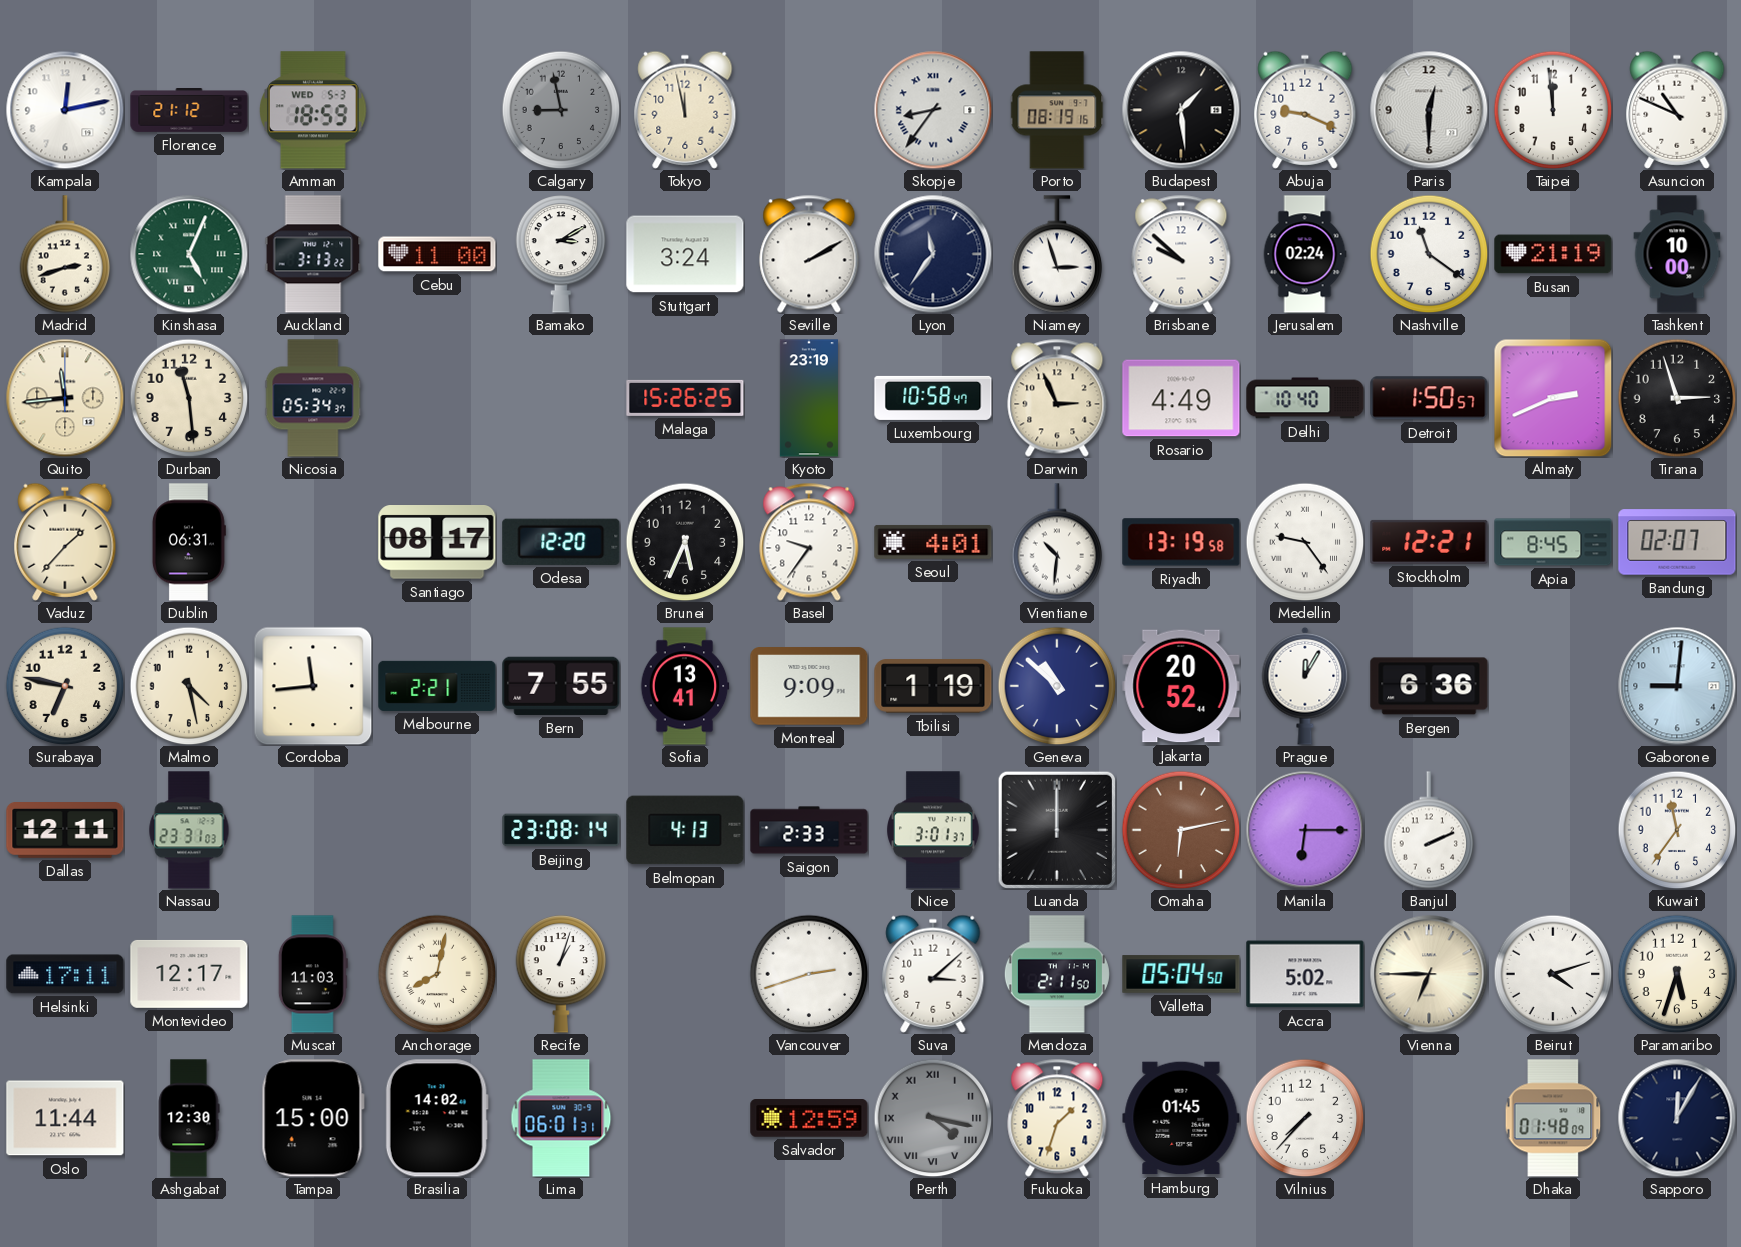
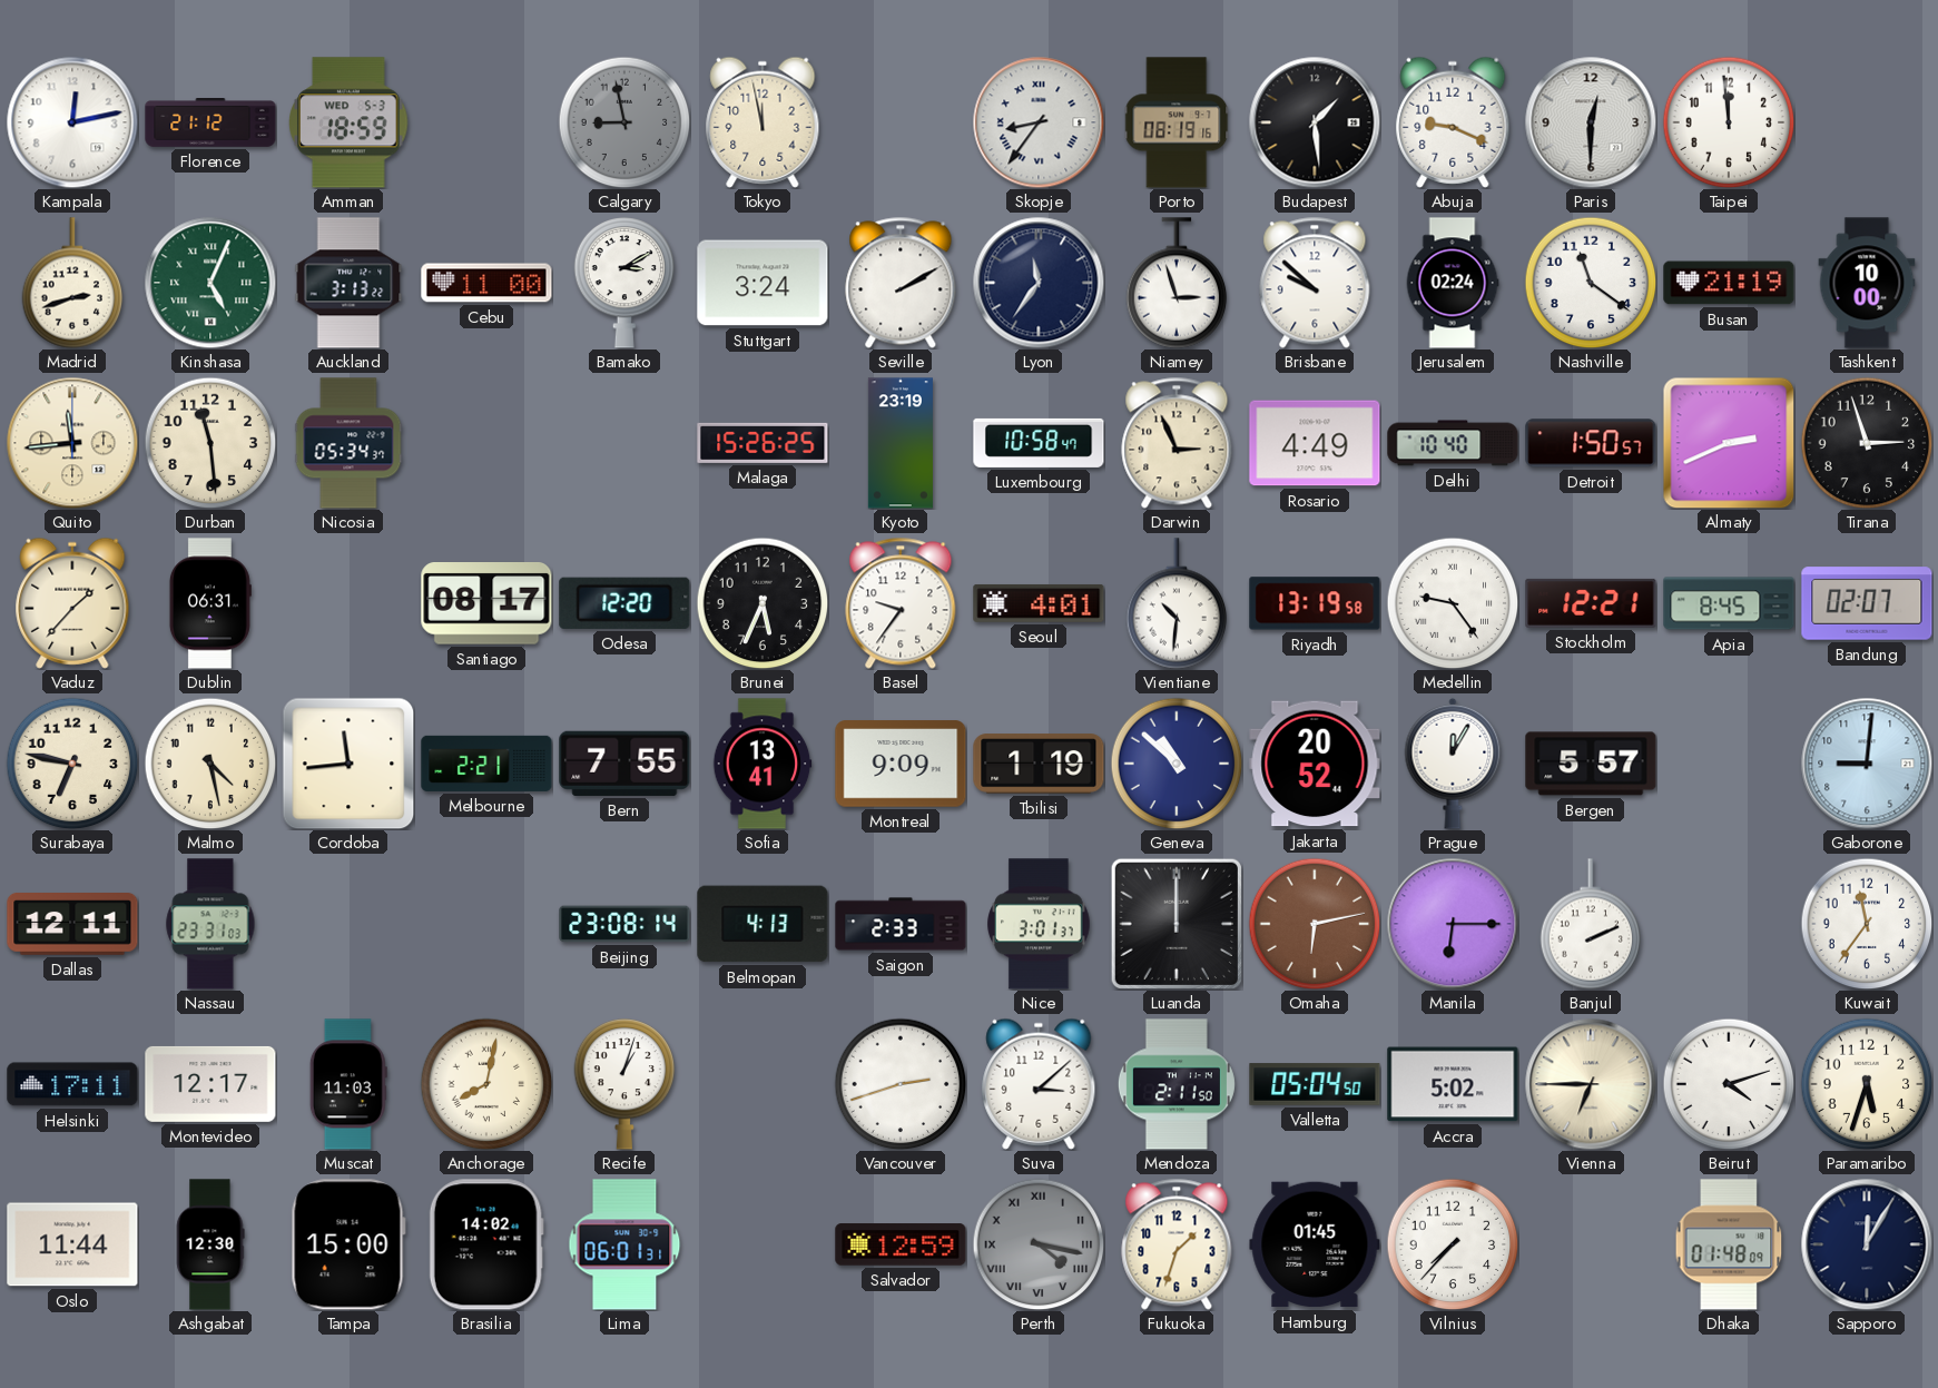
Asuncion: 10:49 -> none (1677, 110)
Bergen: 6:36 -> 5:57 (1591, 764)
